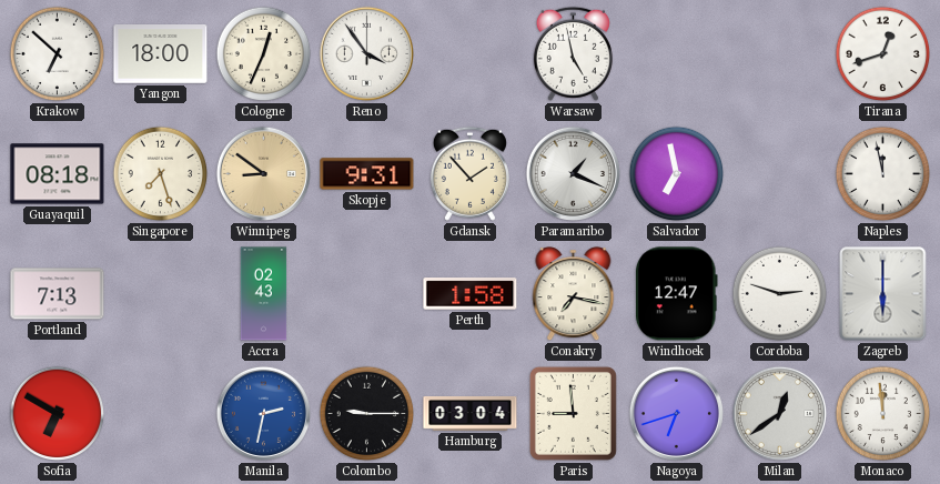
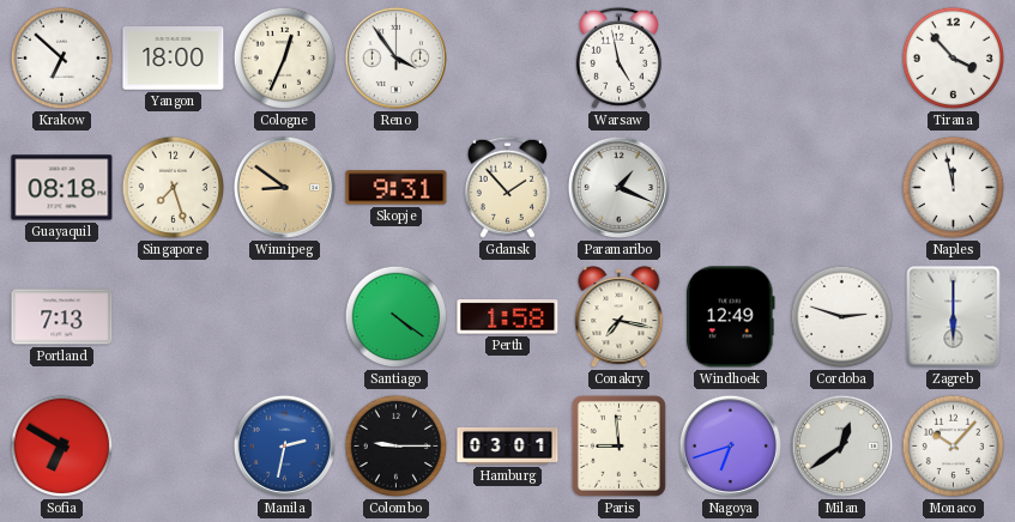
Tirana: 12:42 -> 3:53 (954, 59)
Salvador: 6:58 -> none (677, 174)
Accra: 02:43 -> none (264, 294)
Santiago: none -> 4:21 (397, 317)
Windhoek: 12:47 -> 12:49 (731, 317)
Hamburg: 03:04 -> 03:01 (508, 445)
Monaco: 11:59 -> 10:07 (954, 447)
